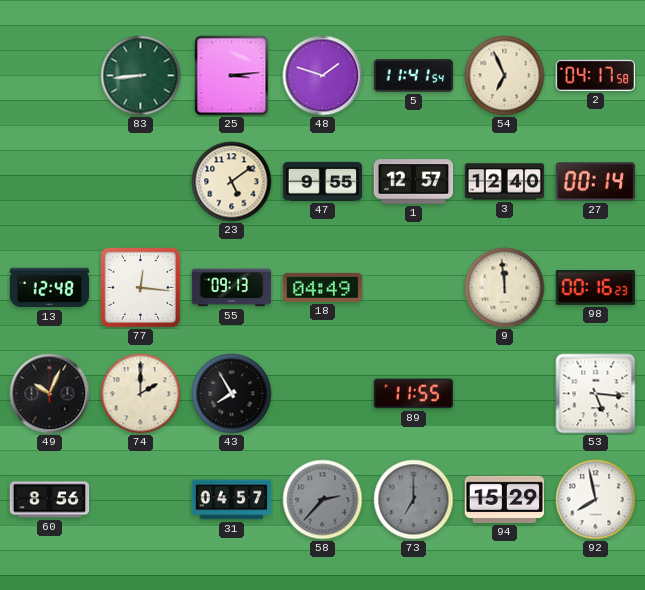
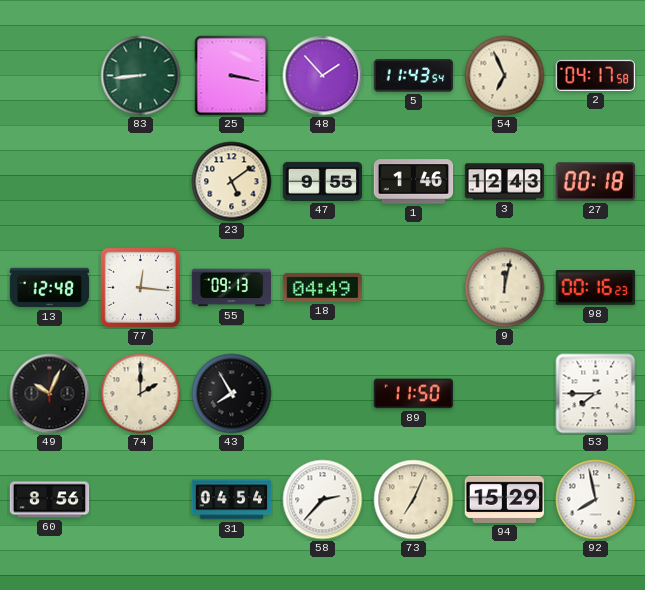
25: 3:14 -> 3:17 (232, 76)
48: 1:48 -> 1:53 (323, 76)
5: 11:41 -> 11:43 (414, 76)
1: 12:57 -> 1:46 (414, 182)
3: 12:40 -> 12:43 (505, 182)
27: 00:14 -> 00:18 (595, 182)
9: 11:59 -> 12:02 (505, 288)
89: 11:55 -> 11:50 (414, 394)
53: 5:16 -> 7:45 (596, 394)
31: 04:57 -> 04:54 (232, 500)
58 dial: grey -> white (323, 500)
73: 7:00 -> 7:04 (414, 500)
73 dial: grey -> cream (414, 500)
